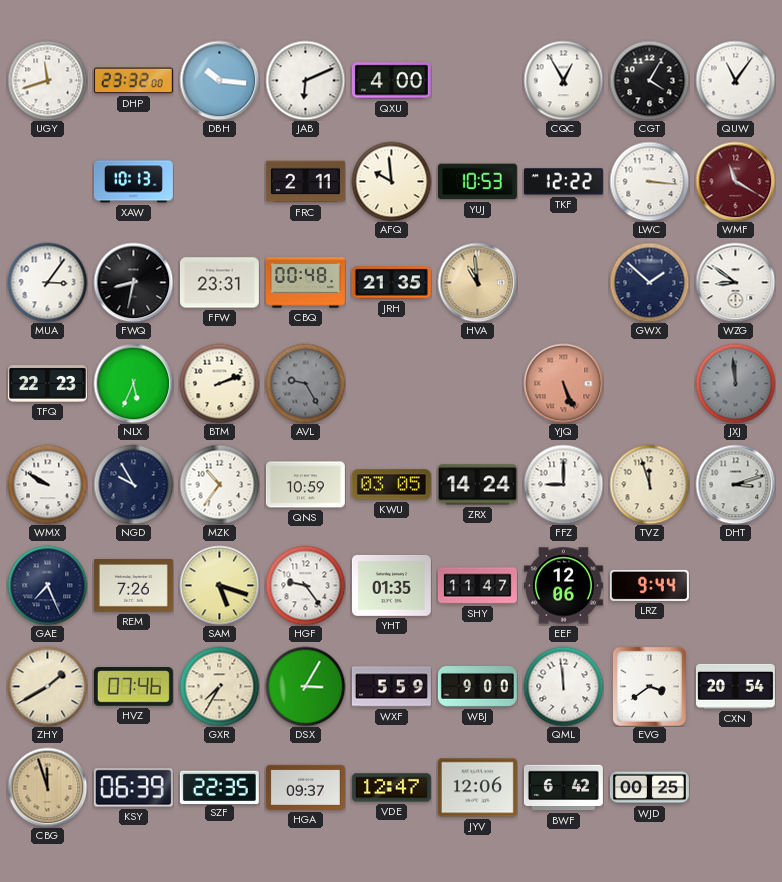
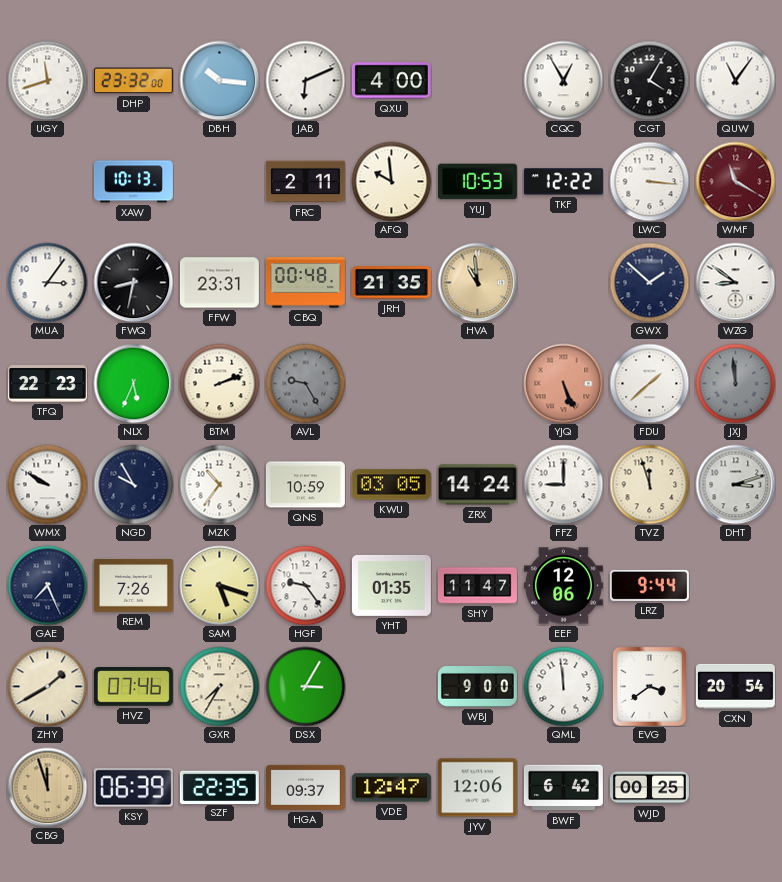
FDU: none -> 1:38 (649, 383)
WXF: 5:59 -> none (391, 687)
